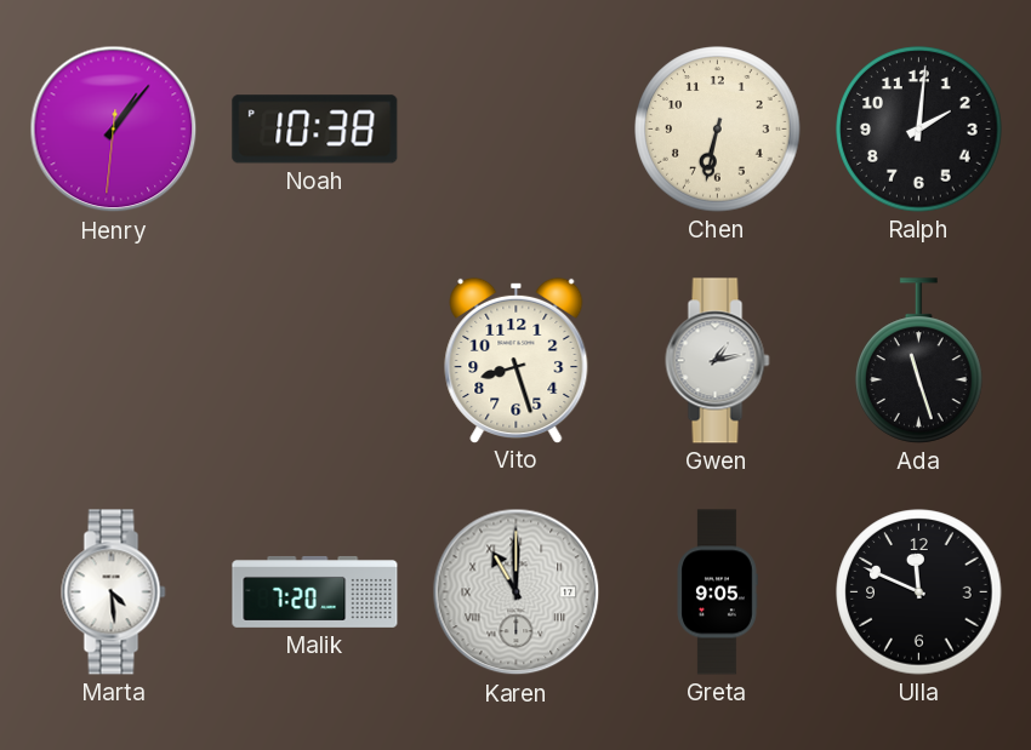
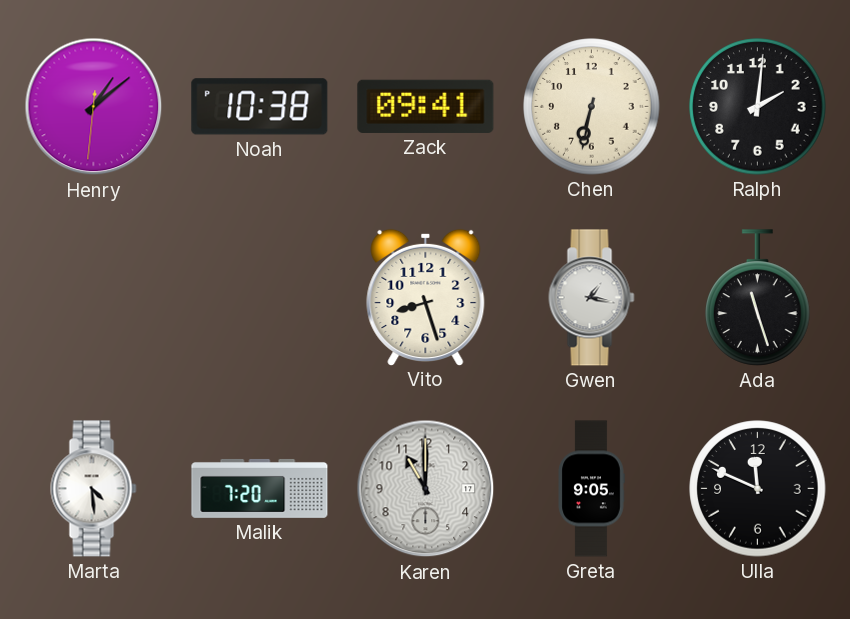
Henry: 1:06 -> 1:08 (94, 107)
Zack: none -> 09:41 (426, 106)
Gwen: 1:13 -> 1:17 (592, 298)
Karen numerals: Roman -> Arabic (426, 489)
